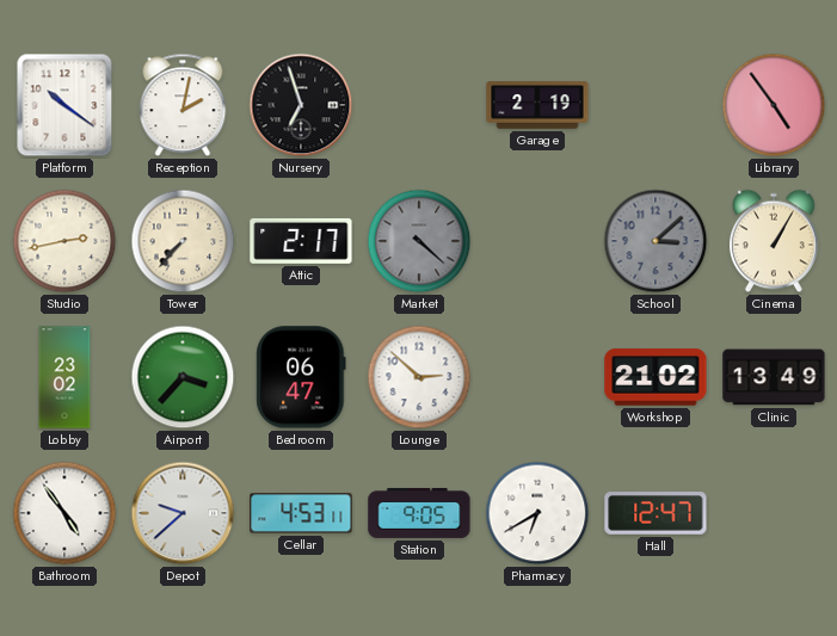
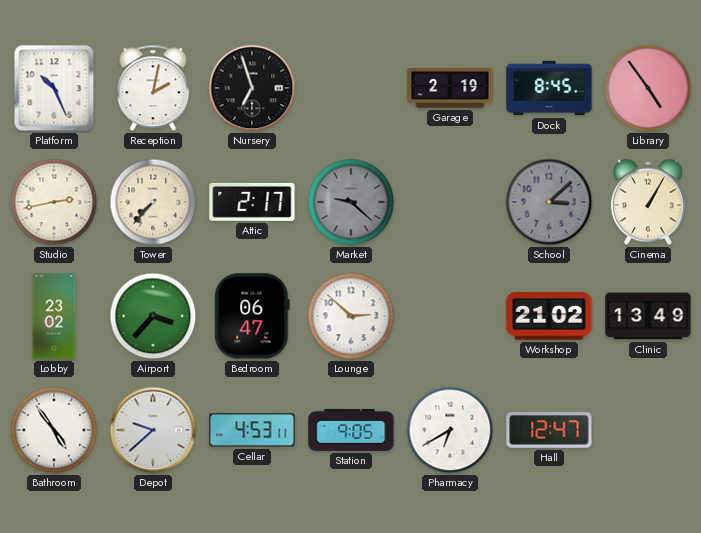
Platform: 10:21 -> 10:26 (54, 88)
Dock: none -> 8:45 (549, 88)
Market: 4:22 -> 9:22 (351, 202)
